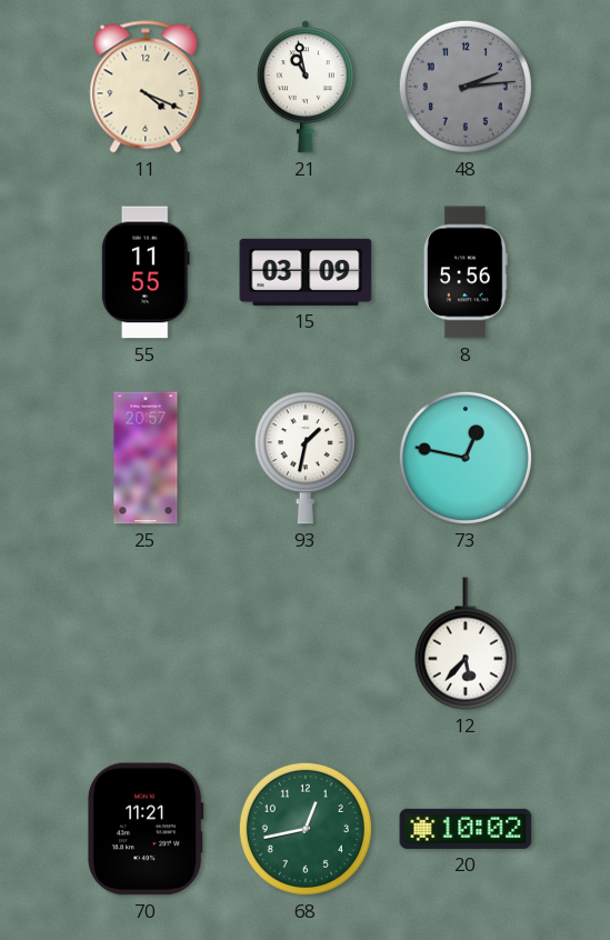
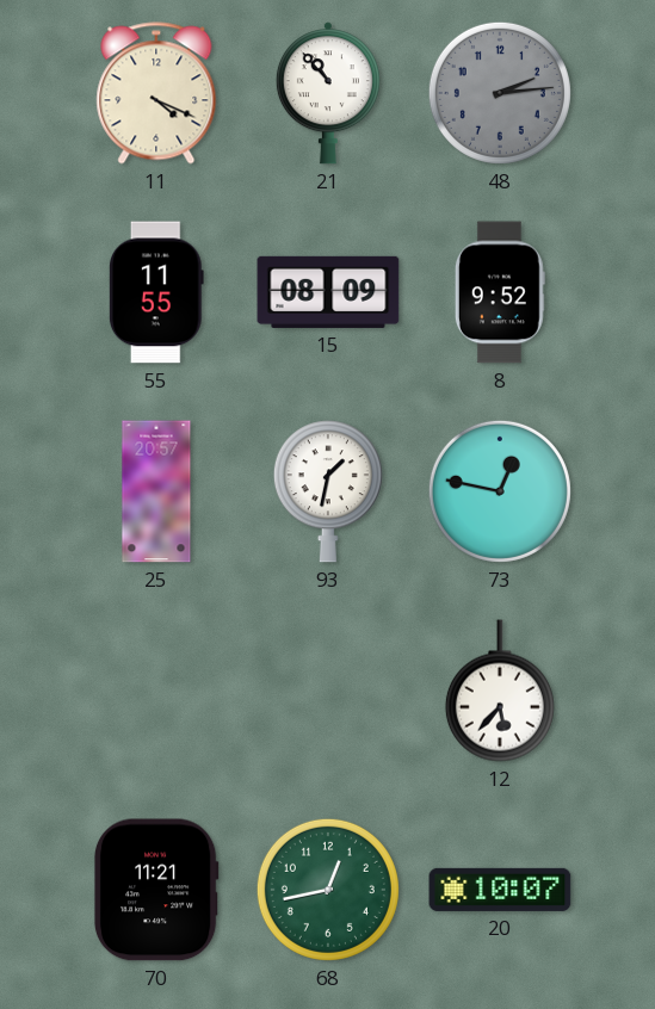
21: 10:58 -> 10:53 (328, 93)
15: 03:09 -> 08:09 (328, 292)
8: 5:56 -> 9:52 (500, 292)
20: 10:02 -> 10:07 (500, 890)
